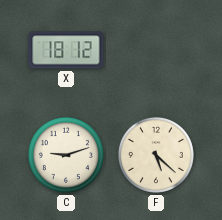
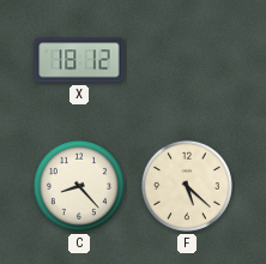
C: 9:12 -> 8:23 (79, 186)
